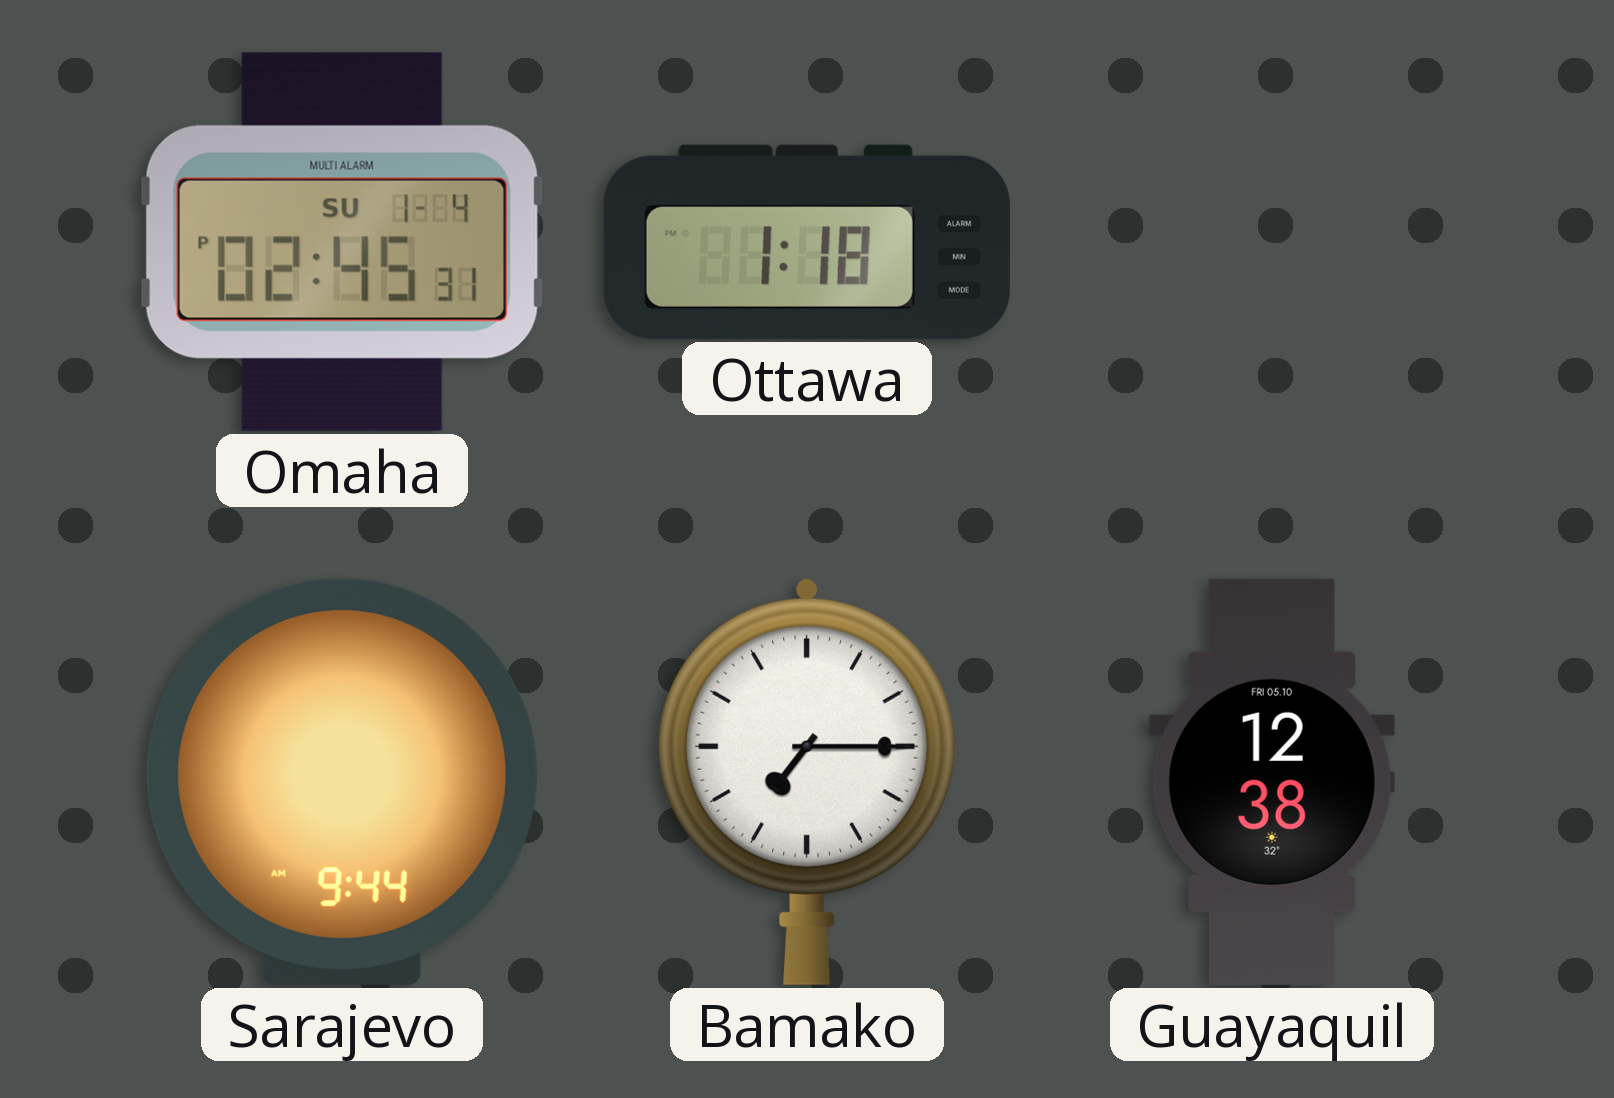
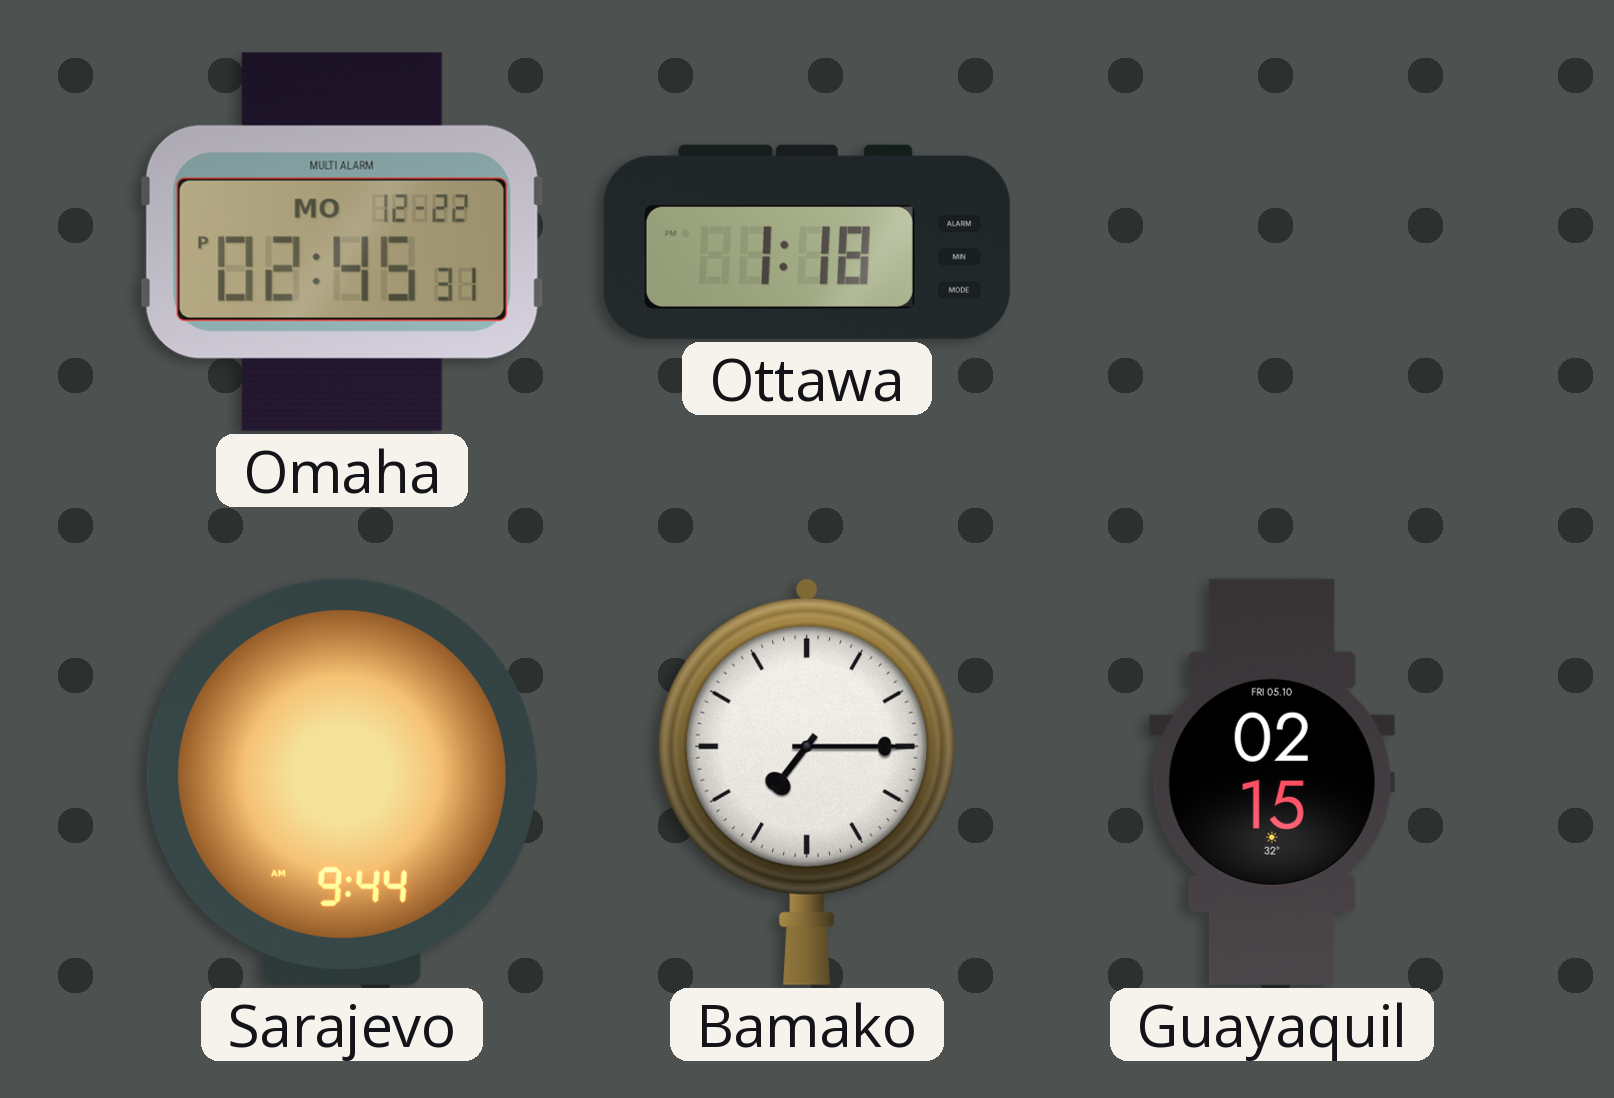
Omaha date: SU 1-4 -> MO 12-22 (342, 242)
Guayaquil: 12:38 -> 02:15 (1272, 782)
